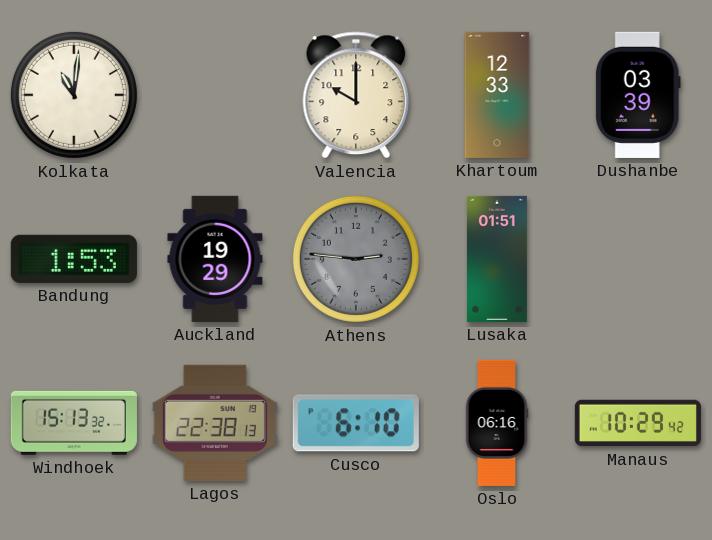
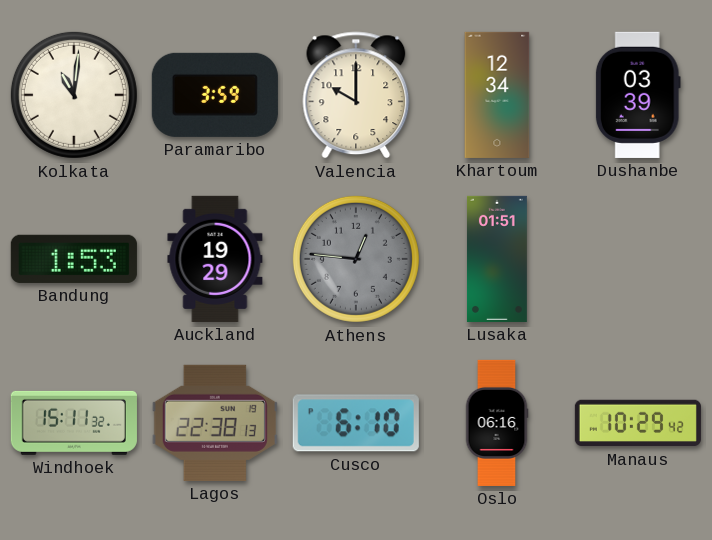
Paramaribo: none -> 3:59 (215, 95)
Khartoum: 12:33 -> 12:34 (497, 95)
Athens: 2:46 -> 12:46 (356, 259)
Windhoek: 15:13 -> 15:11 (74, 423)
